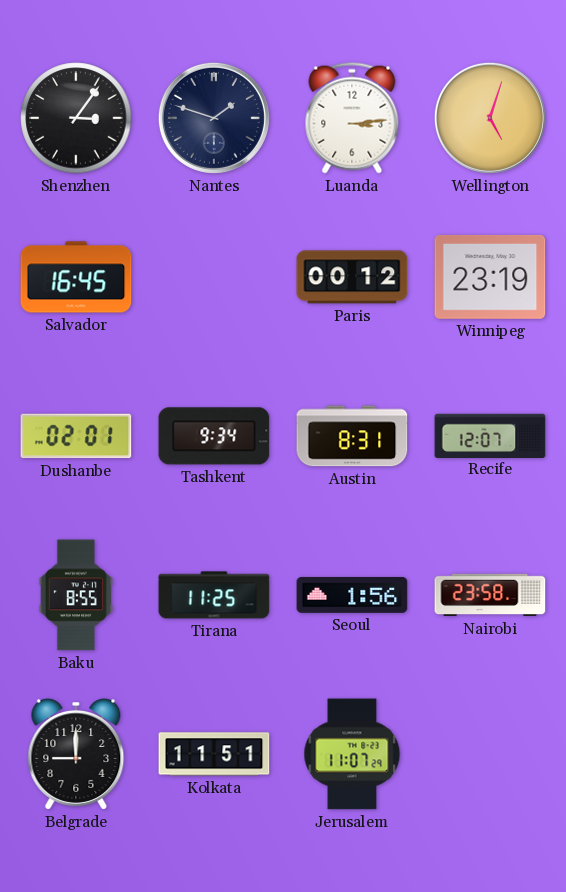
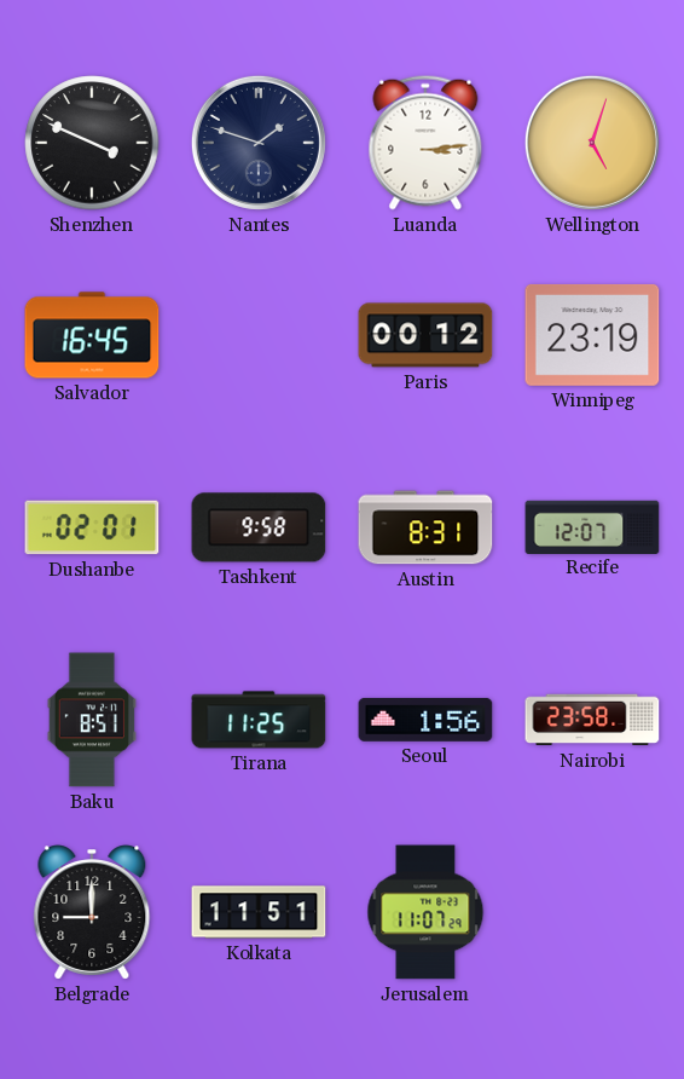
Shenzhen: 3:06 -> 3:49 (92, 143)
Tashkent: 9:34 -> 9:58 (259, 527)
Baku: 8:55 -> 8:51 (92, 720)
